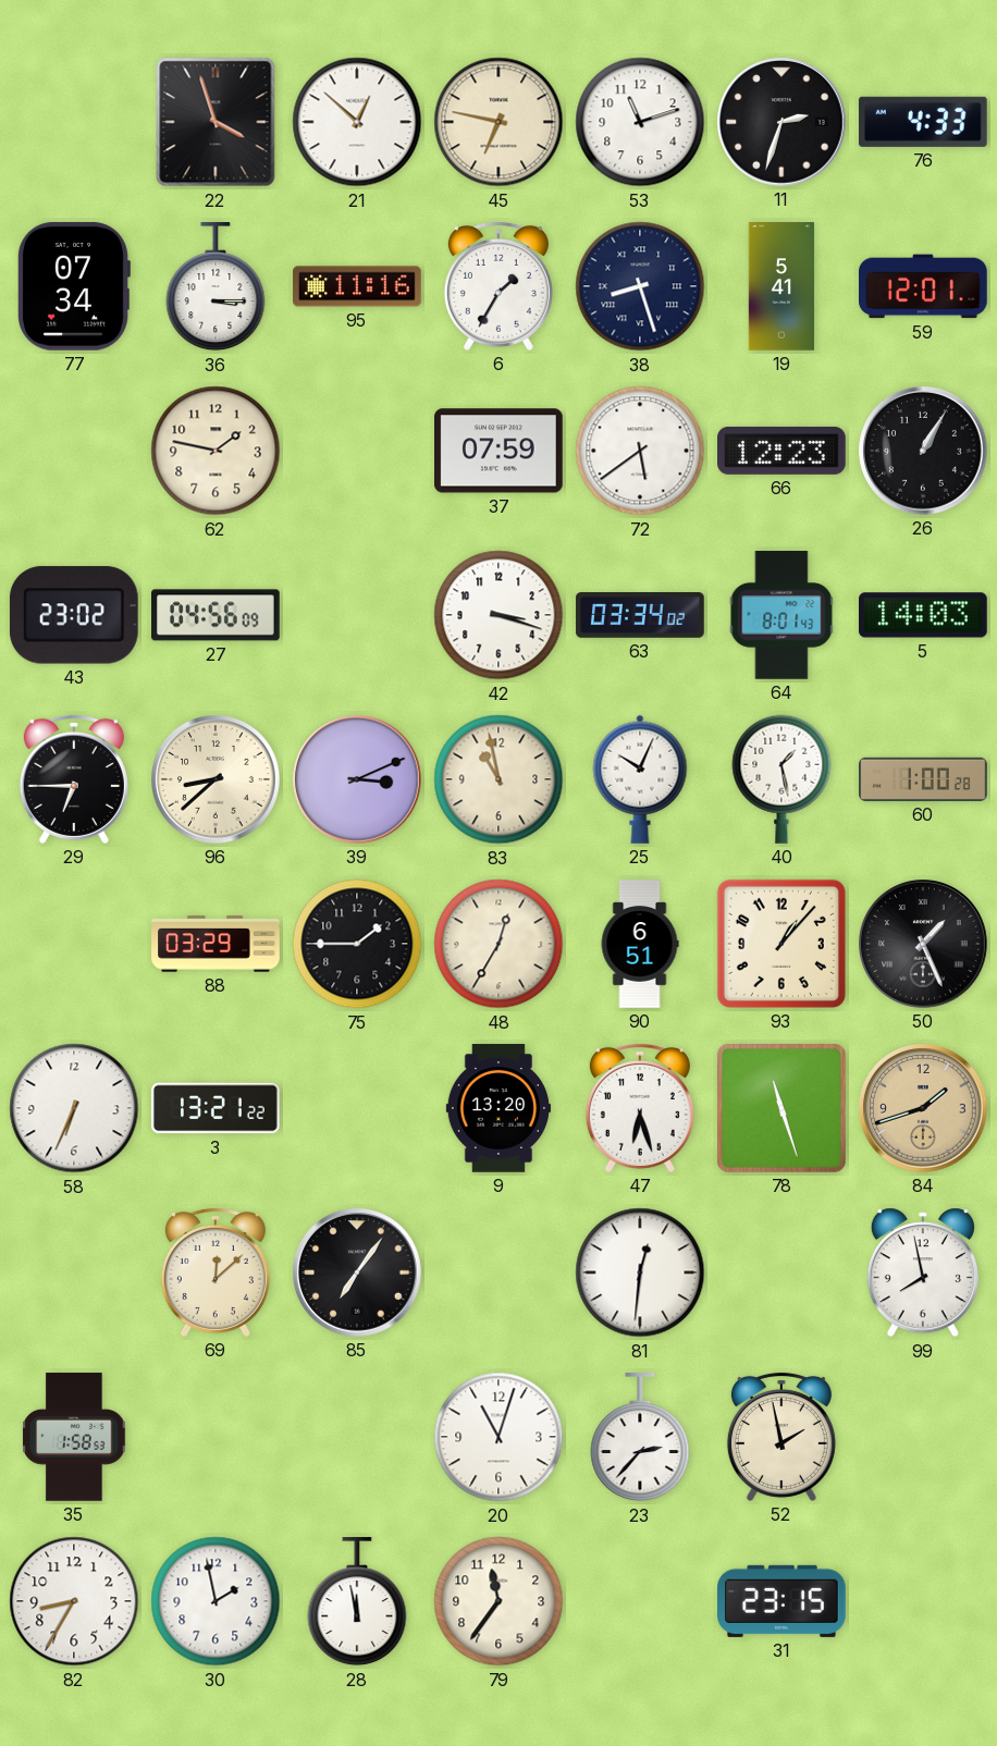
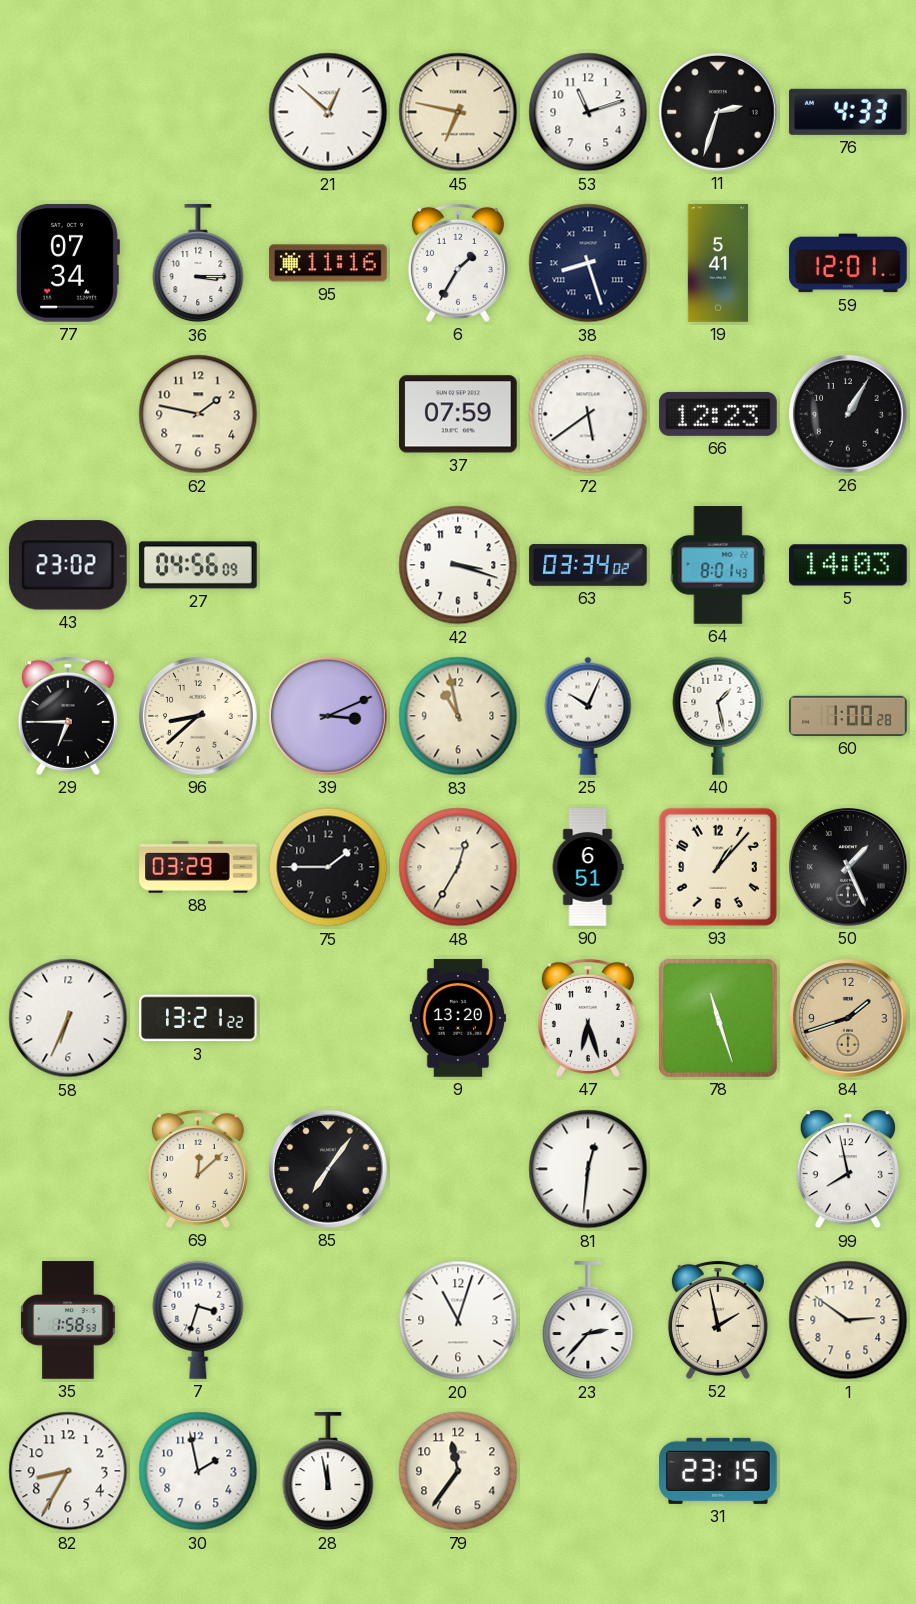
22: 3:57 -> none (216, 122)
7: none -> 3:33 (198, 1320)
1: none -> 2:51 (848, 1320)
